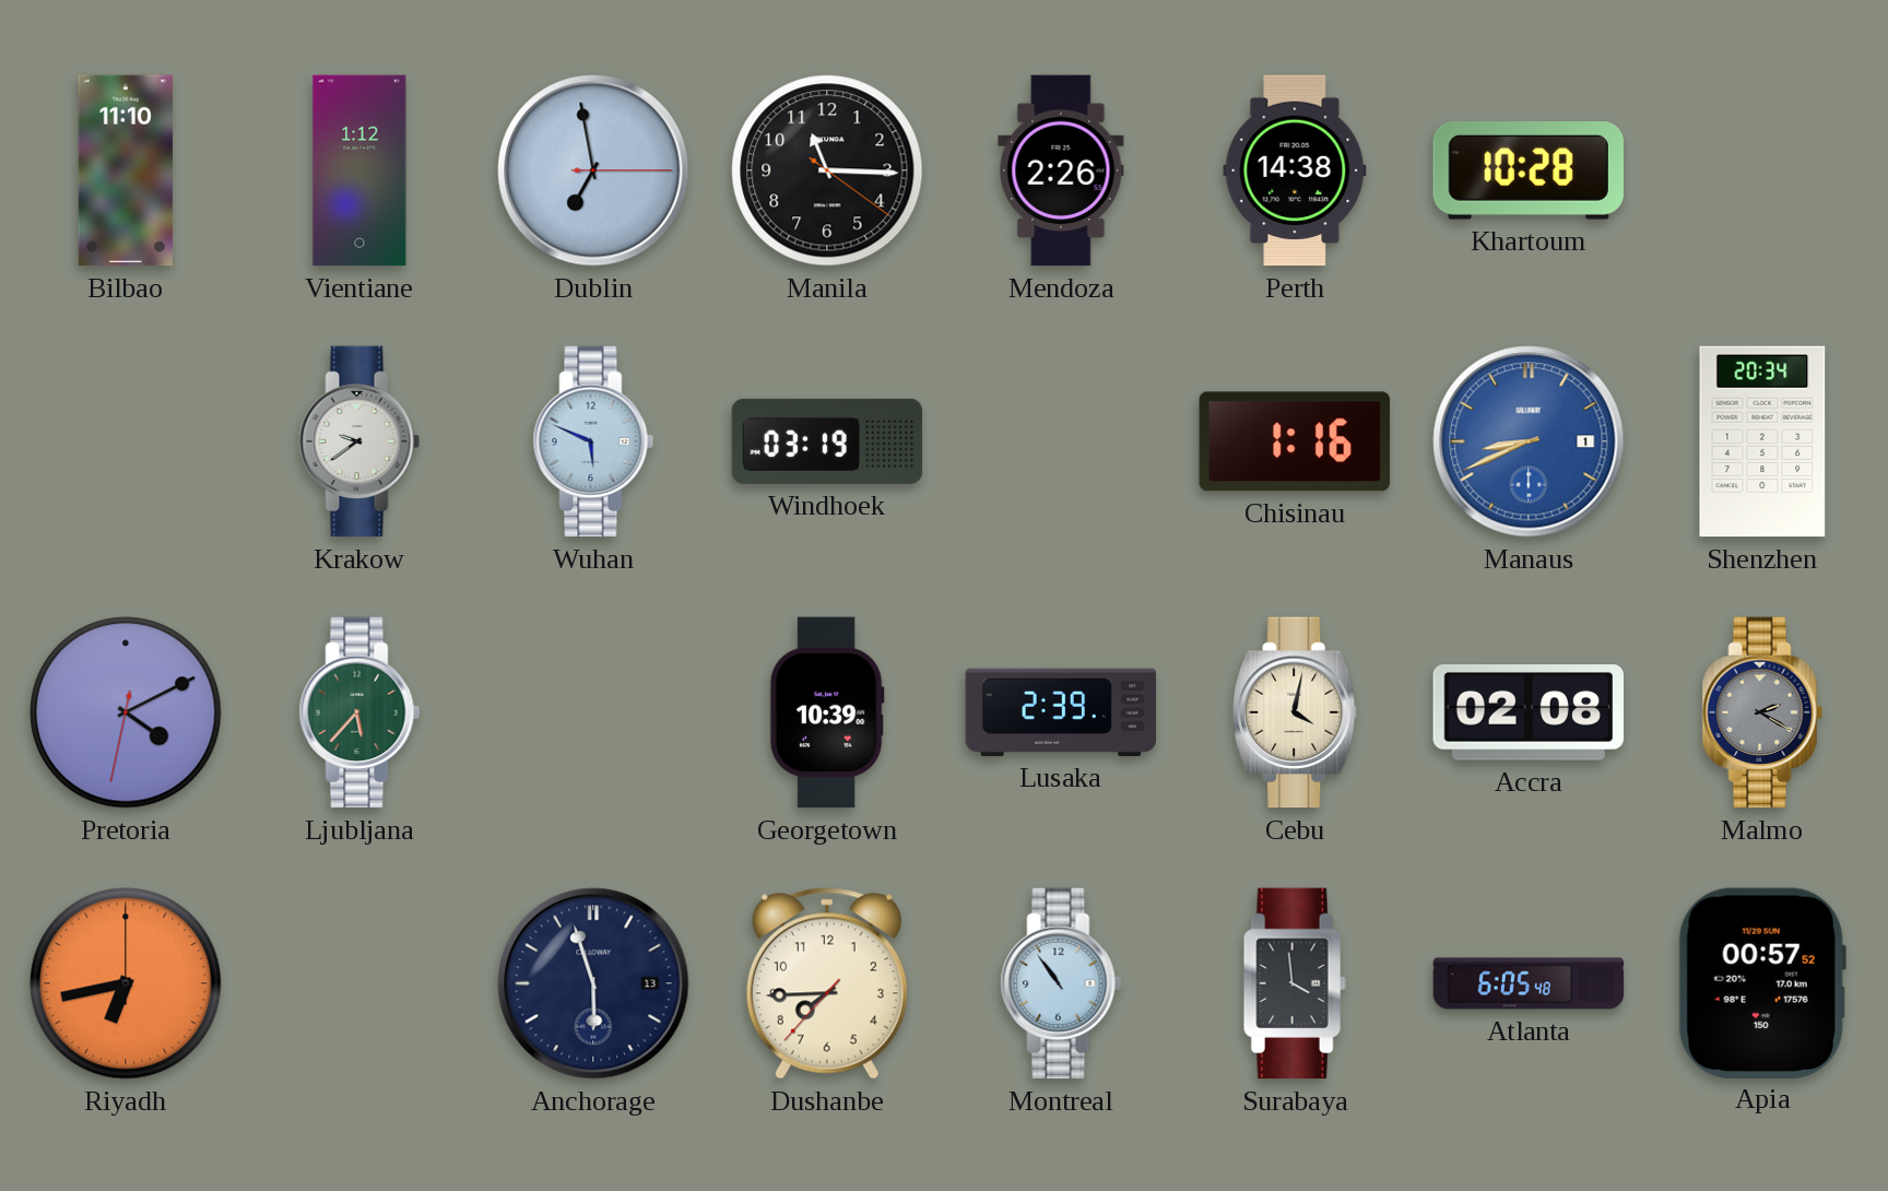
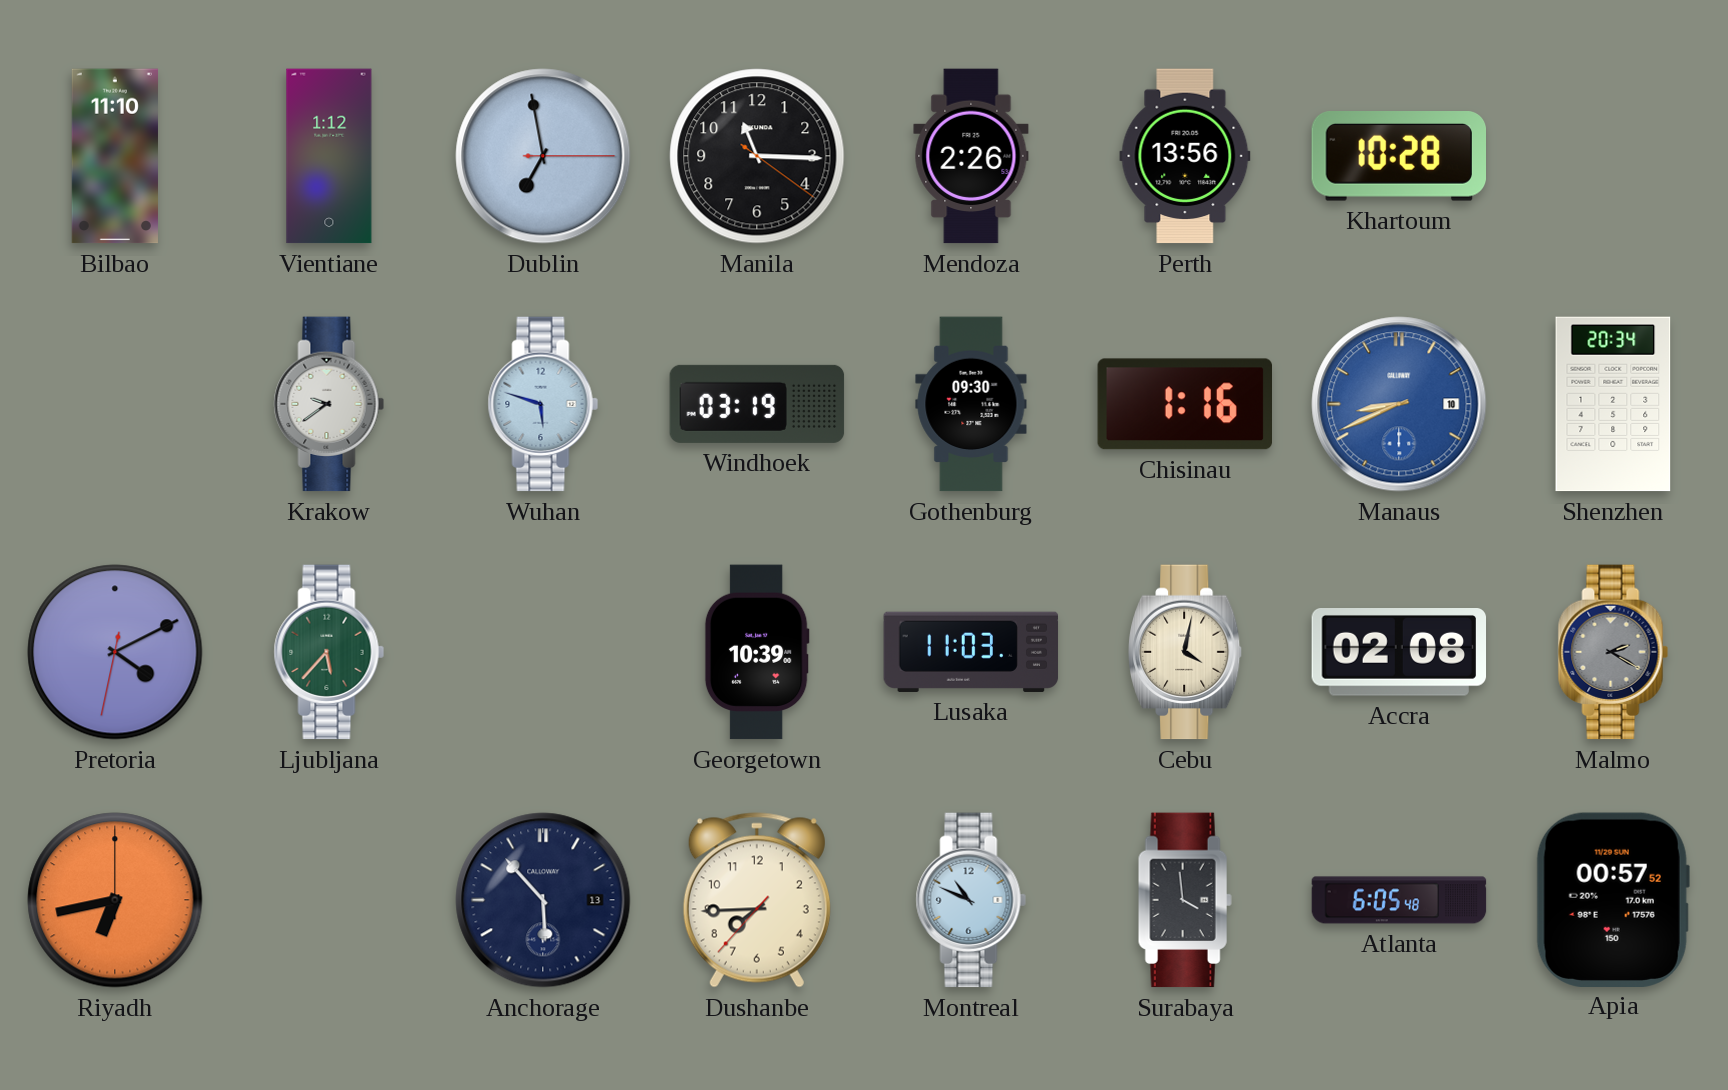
Perth: 14:38 -> 13:56 (1185, 156)
Wuhan: 5:49 -> 5:48 (543, 404)
Gothenburg: none -> 09:30 (971, 404)
Manaus date: 1 -> 10 (1399, 404)
Lusaka: 2:39 -> 11:03 (971, 652)
Anchorage: 5:57 -> 5:53 (543, 900)
Montreal: 10:54 -> 10:49 (971, 900)
